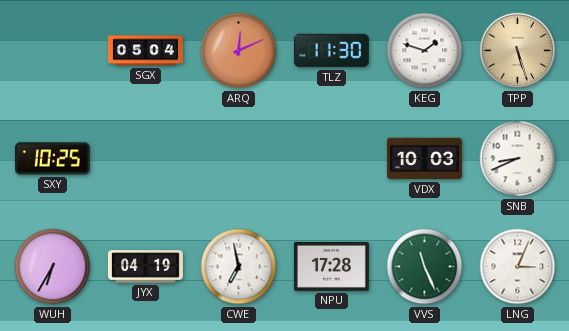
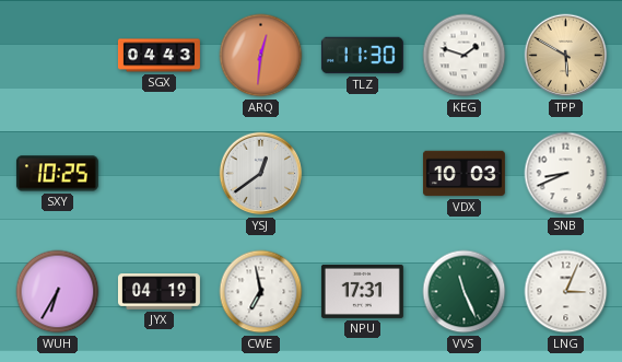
SGX: 05:04 -> 04:43 (159, 56)
ARQ: 12:11 -> 12:31 (261, 56)
TPP: 5:27 -> 5:50 (566, 56)
YSJ: none -> 12:39 (261, 174)
NPU: 17:28 -> 17:31 (362, 291)
